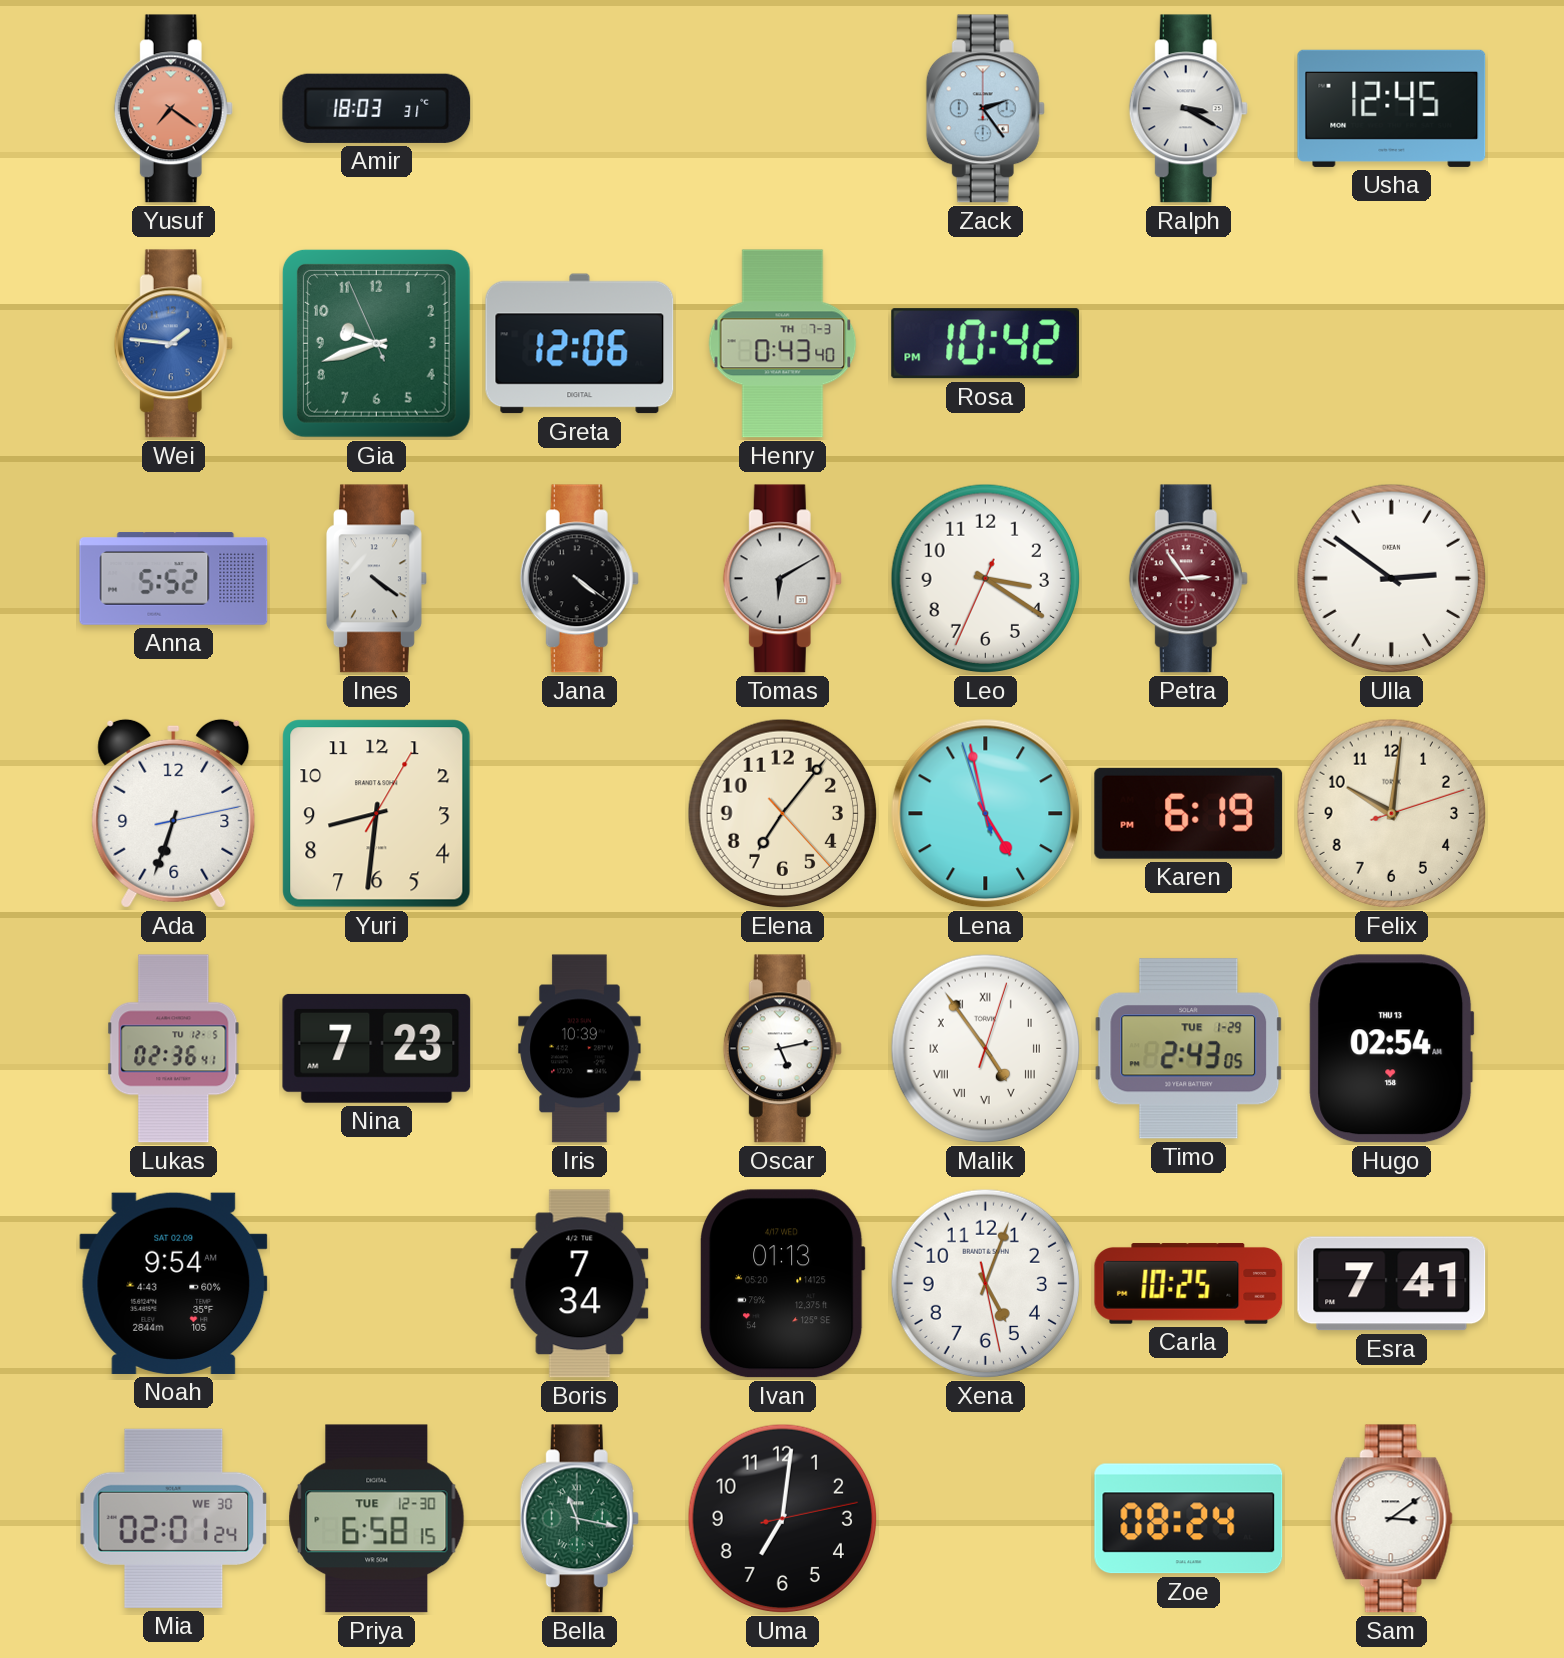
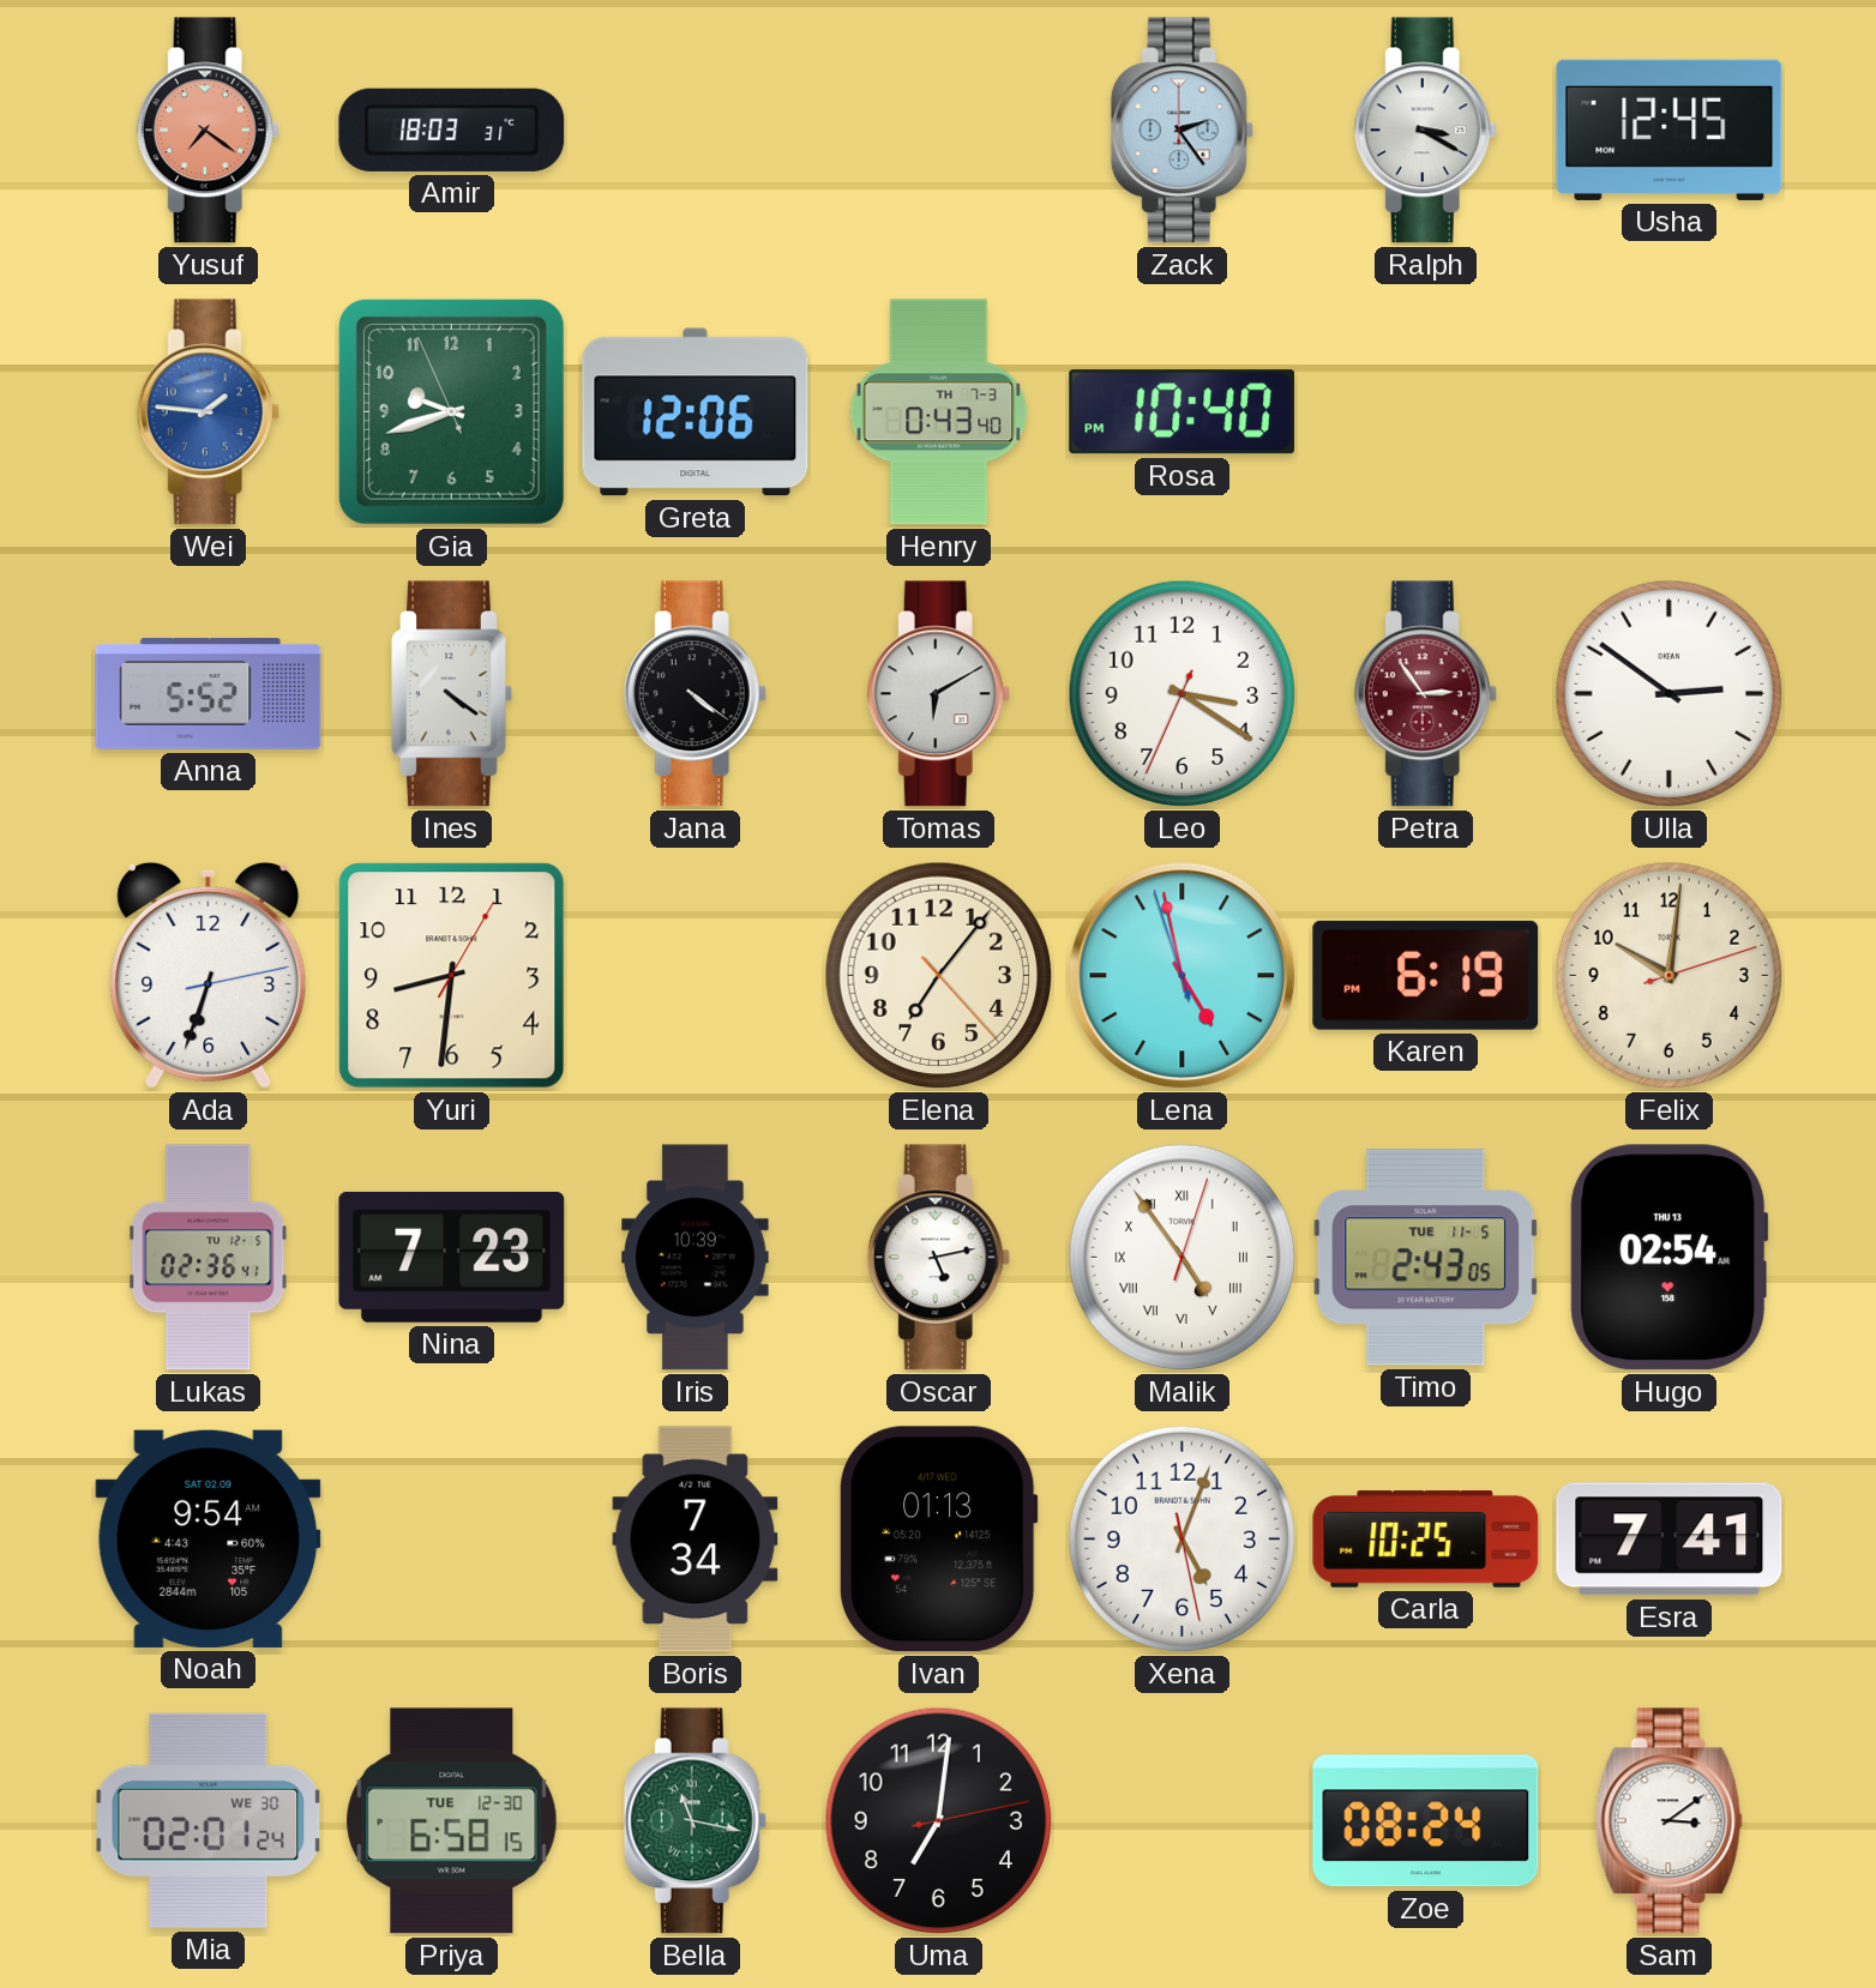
Rosa: 10:42 -> 10:40 (1183, 412)
Timo date: TUE 1-29 -> TUE 11-5 (1426, 1258)
